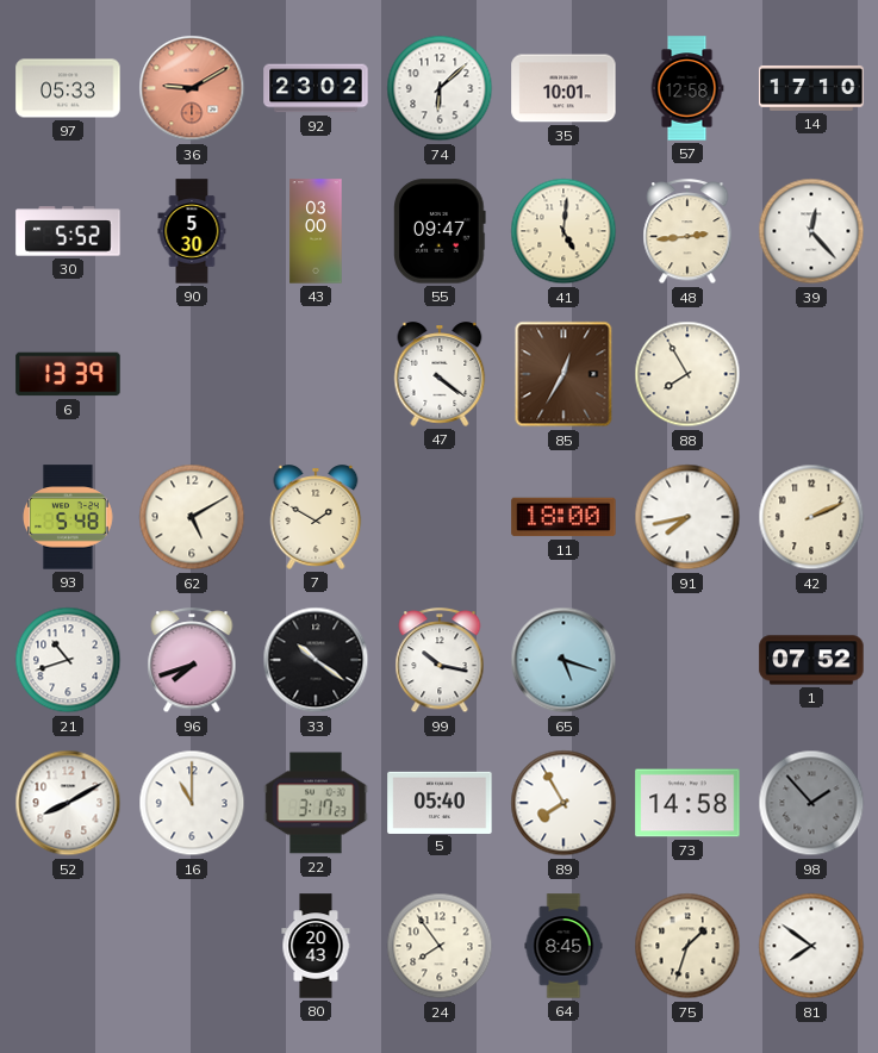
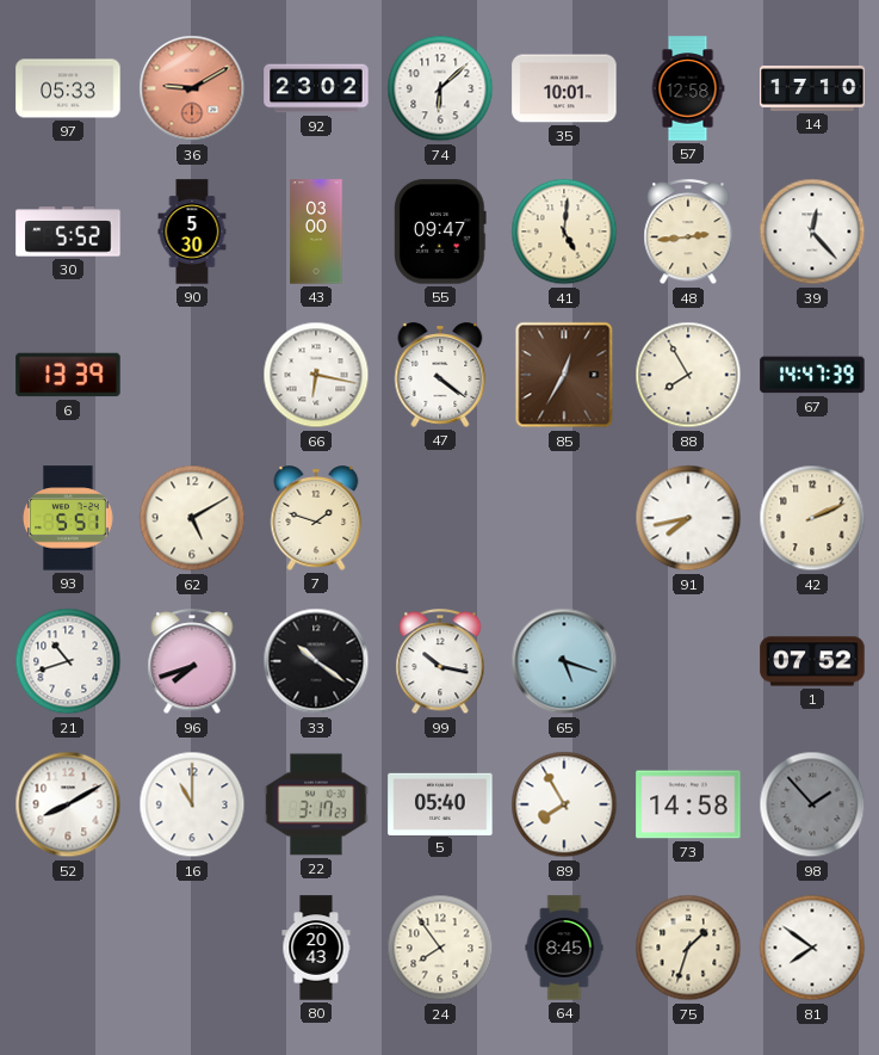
66: none -> 6:17 (316, 375)
67: none -> 14:47 (812, 375)
93: 5:48 -> 5:51 (68, 518)
7: 1:50 -> 1:48 (316, 518)
11: 18:00 -> none (563, 517)
